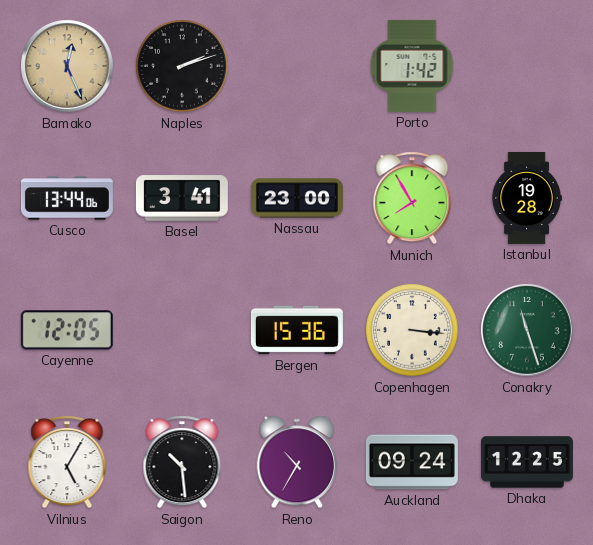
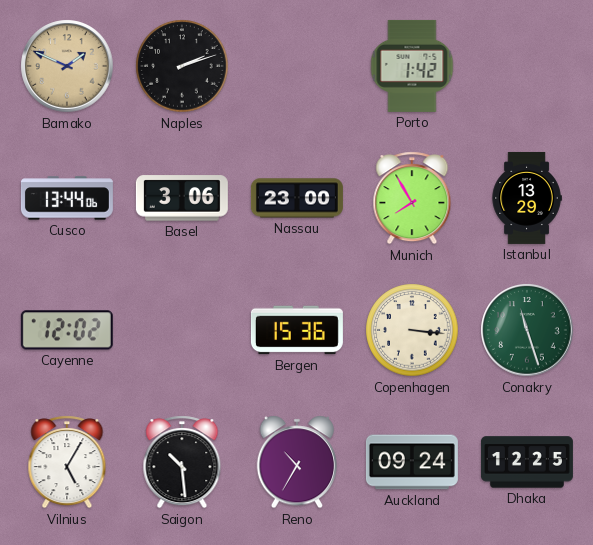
Bamako: 12:26 -> 1:49 (67, 66)
Basel: 3:41 -> 3:06 (182, 198)
Istanbul: 19:28 -> 13:29 (527, 198)
Cayenne: 12:05 -> 12:02 (67, 330)
